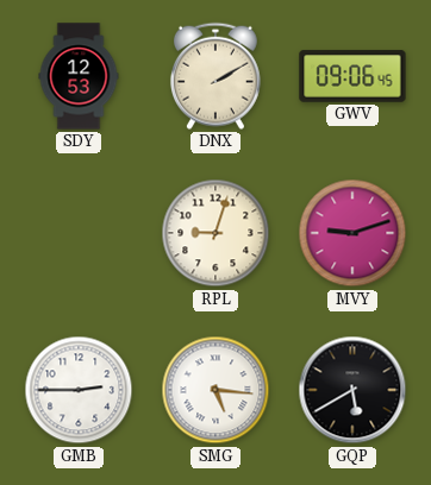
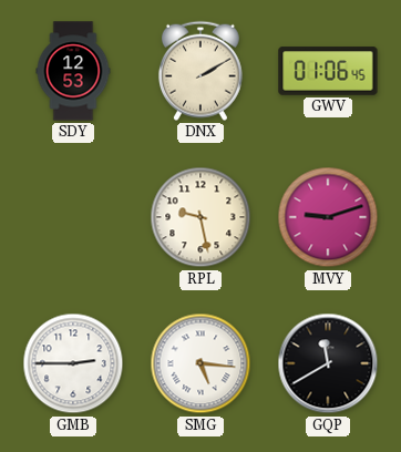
GWV: 09:06 -> 01:06 (328, 71)
RPL: 9:03 -> 9:28 (200, 217)
GQP: 5:40 -> 11:40 (328, 363)
